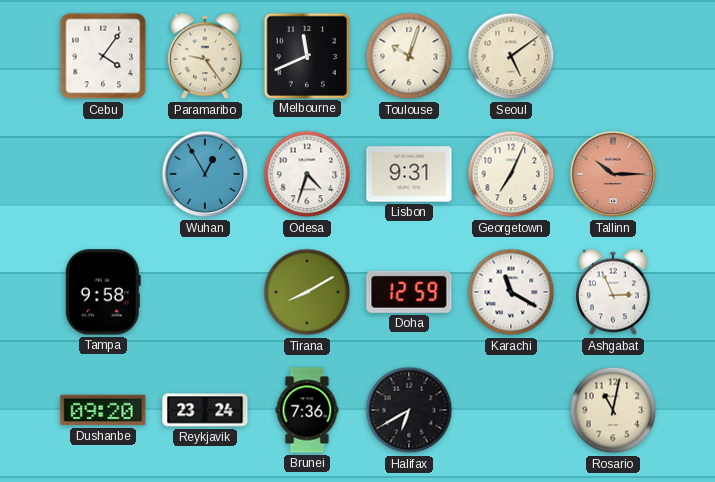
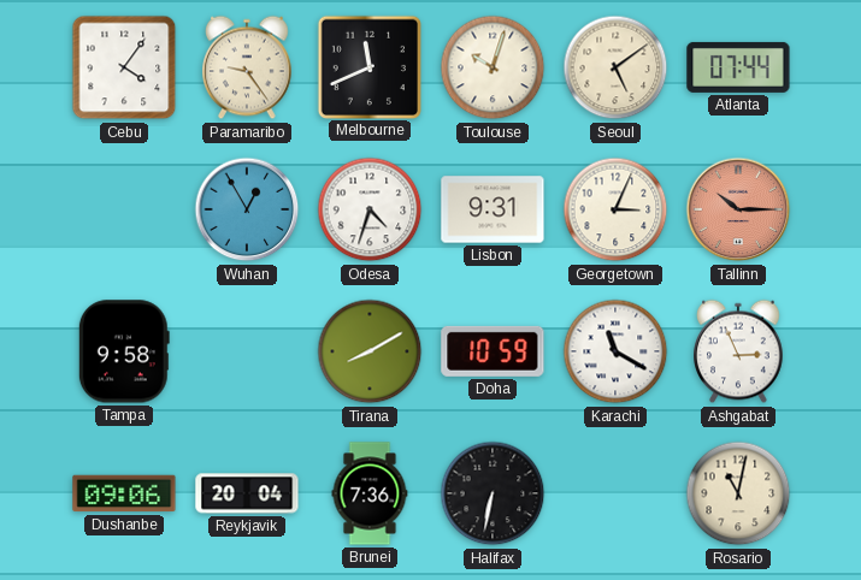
Atlanta: none -> 07:44 (738, 67)
Georgetown: 7:04 -> 3:04 (615, 209)
Doha: 12:59 -> 10:59 (493, 351)
Dushanbe: 09:20 -> 09:06 (124, 493)
Reykjavik: 23:24 -> 20:04 (247, 493)
Halifax: 6:40 -> 6:32 (493, 493)
